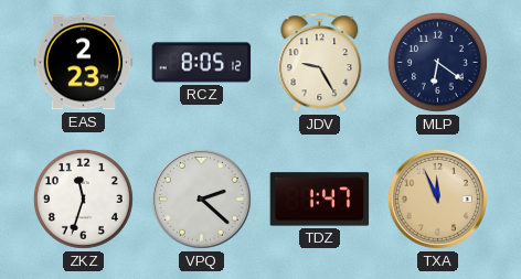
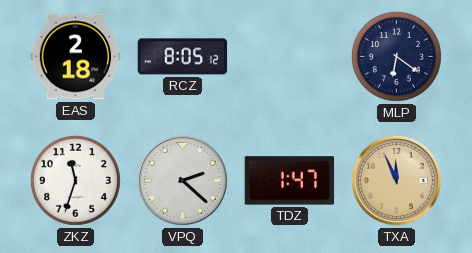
EAS: 2:23 -> 2:18 (76, 57)
JDV: 9:25 -> none (320, 63)
